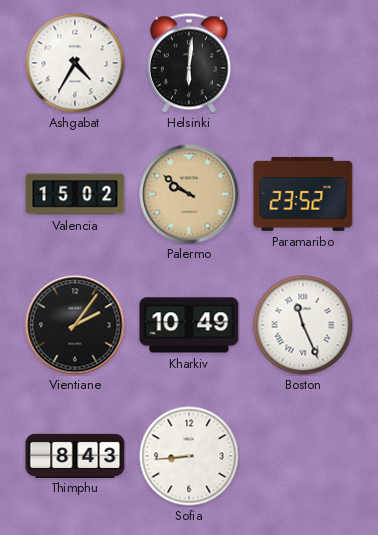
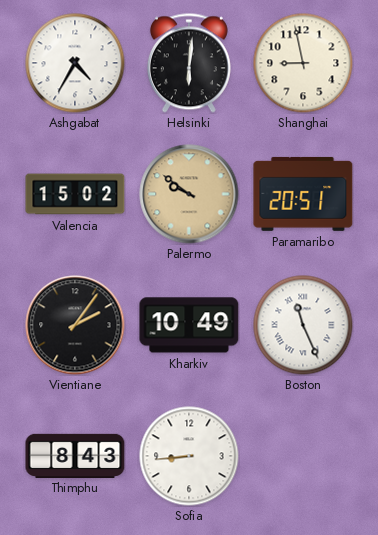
Shanghai: none -> 8:58 (303, 63)
Paramaribo: 23:52 -> 20:51 (303, 194)
